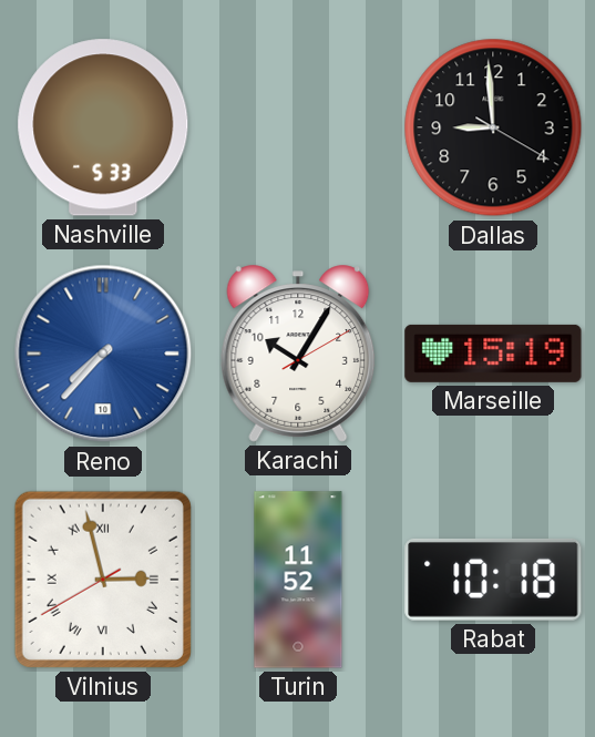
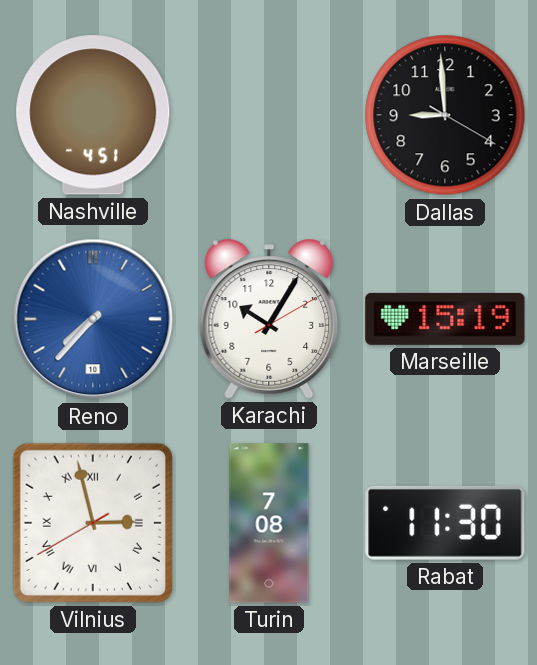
Nashville: 5:33 -> 4:51 (93, 115)
Turin: 11:52 -> 7:08 (269, 523)
Rabat: 10:18 -> 11:30 (445, 523)
